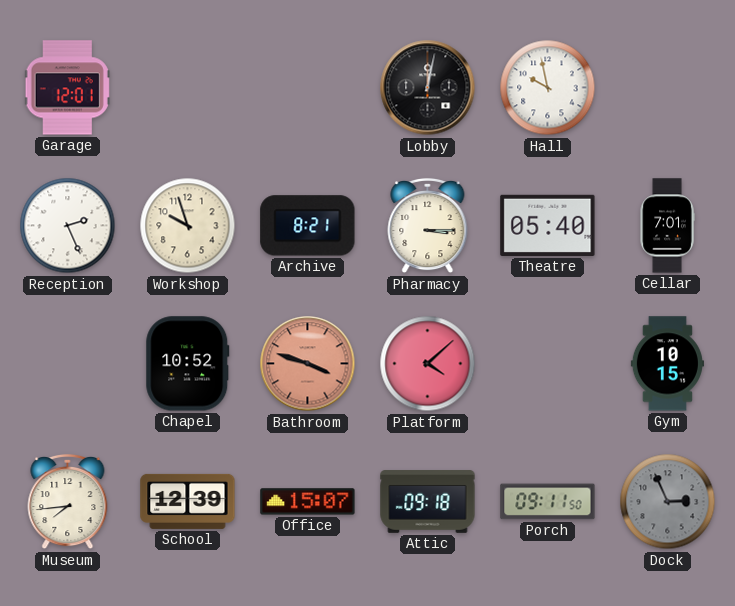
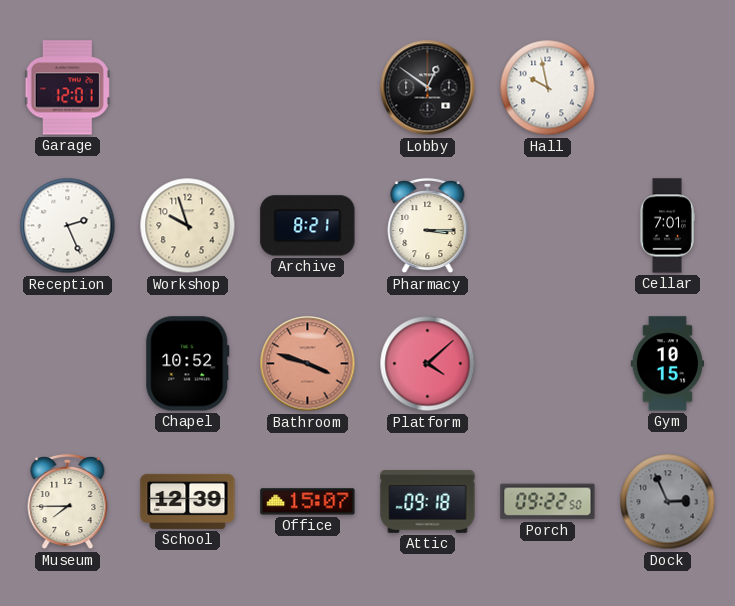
Lobby: 12:02 -> 12:51 (428, 88)
Theatre: 05:40 -> none (548, 225)
Museum: 7:44 -> 7:45 (68, 502)
Porch: 09:11 -> 09:22 (548, 502)
